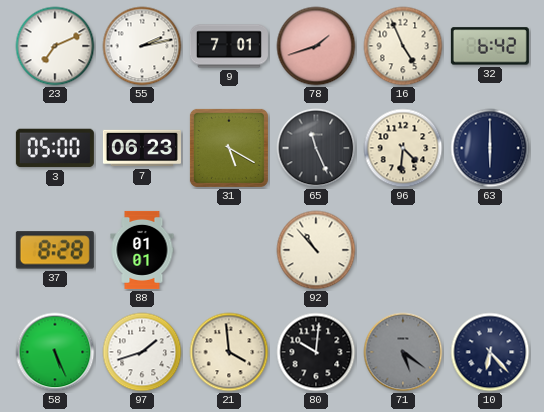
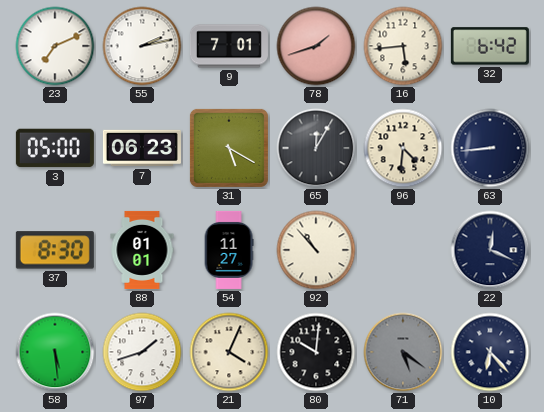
16: 4:56 -> 5:44 (403, 46)
65: 11:26 -> 12:05 (316, 148)
63: 6:00 -> 8:44 (490, 148)
37: 8:28 -> 8:30 (55, 250)
54: none -> 11:27 (229, 250)
22: none -> 12:19 (490, 250)
58: 5:26 -> 5:29 (55, 352)
21: 3:59 -> 4:04 (229, 352)
